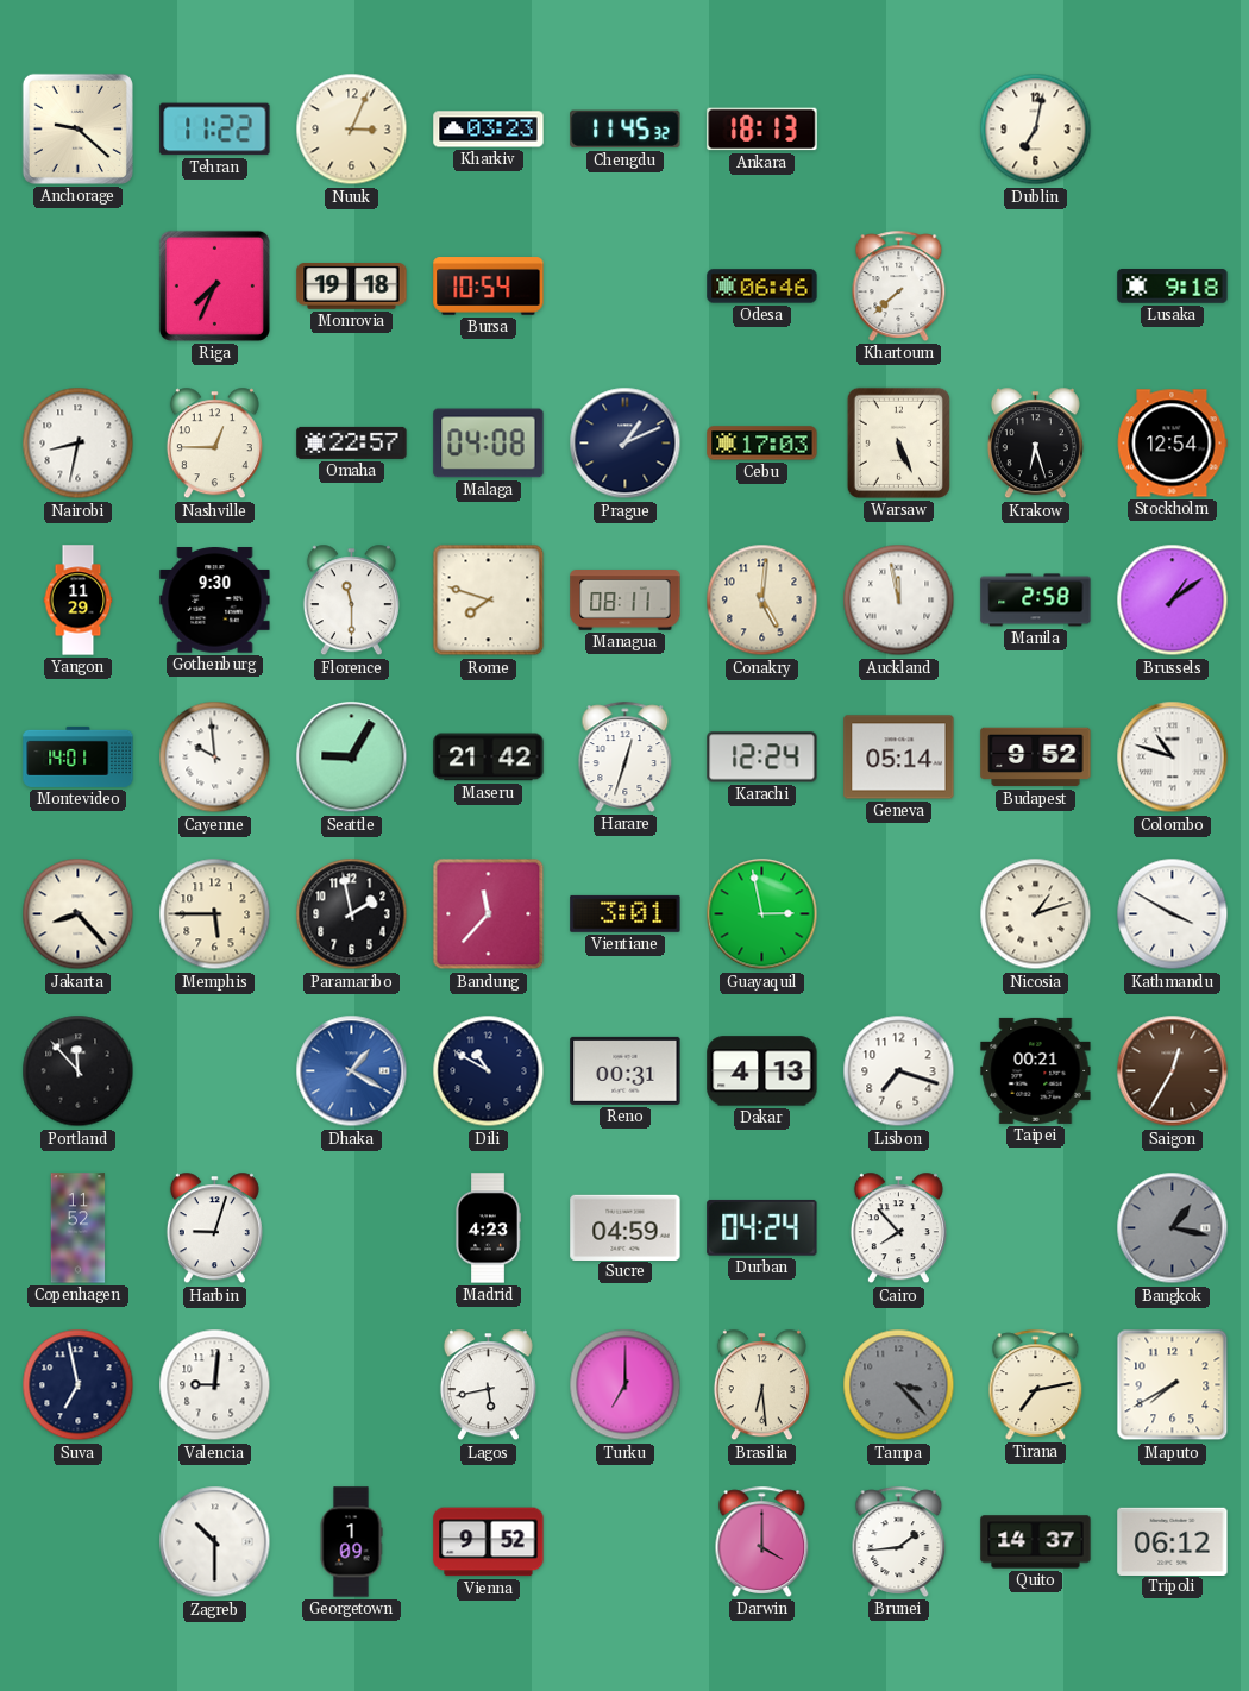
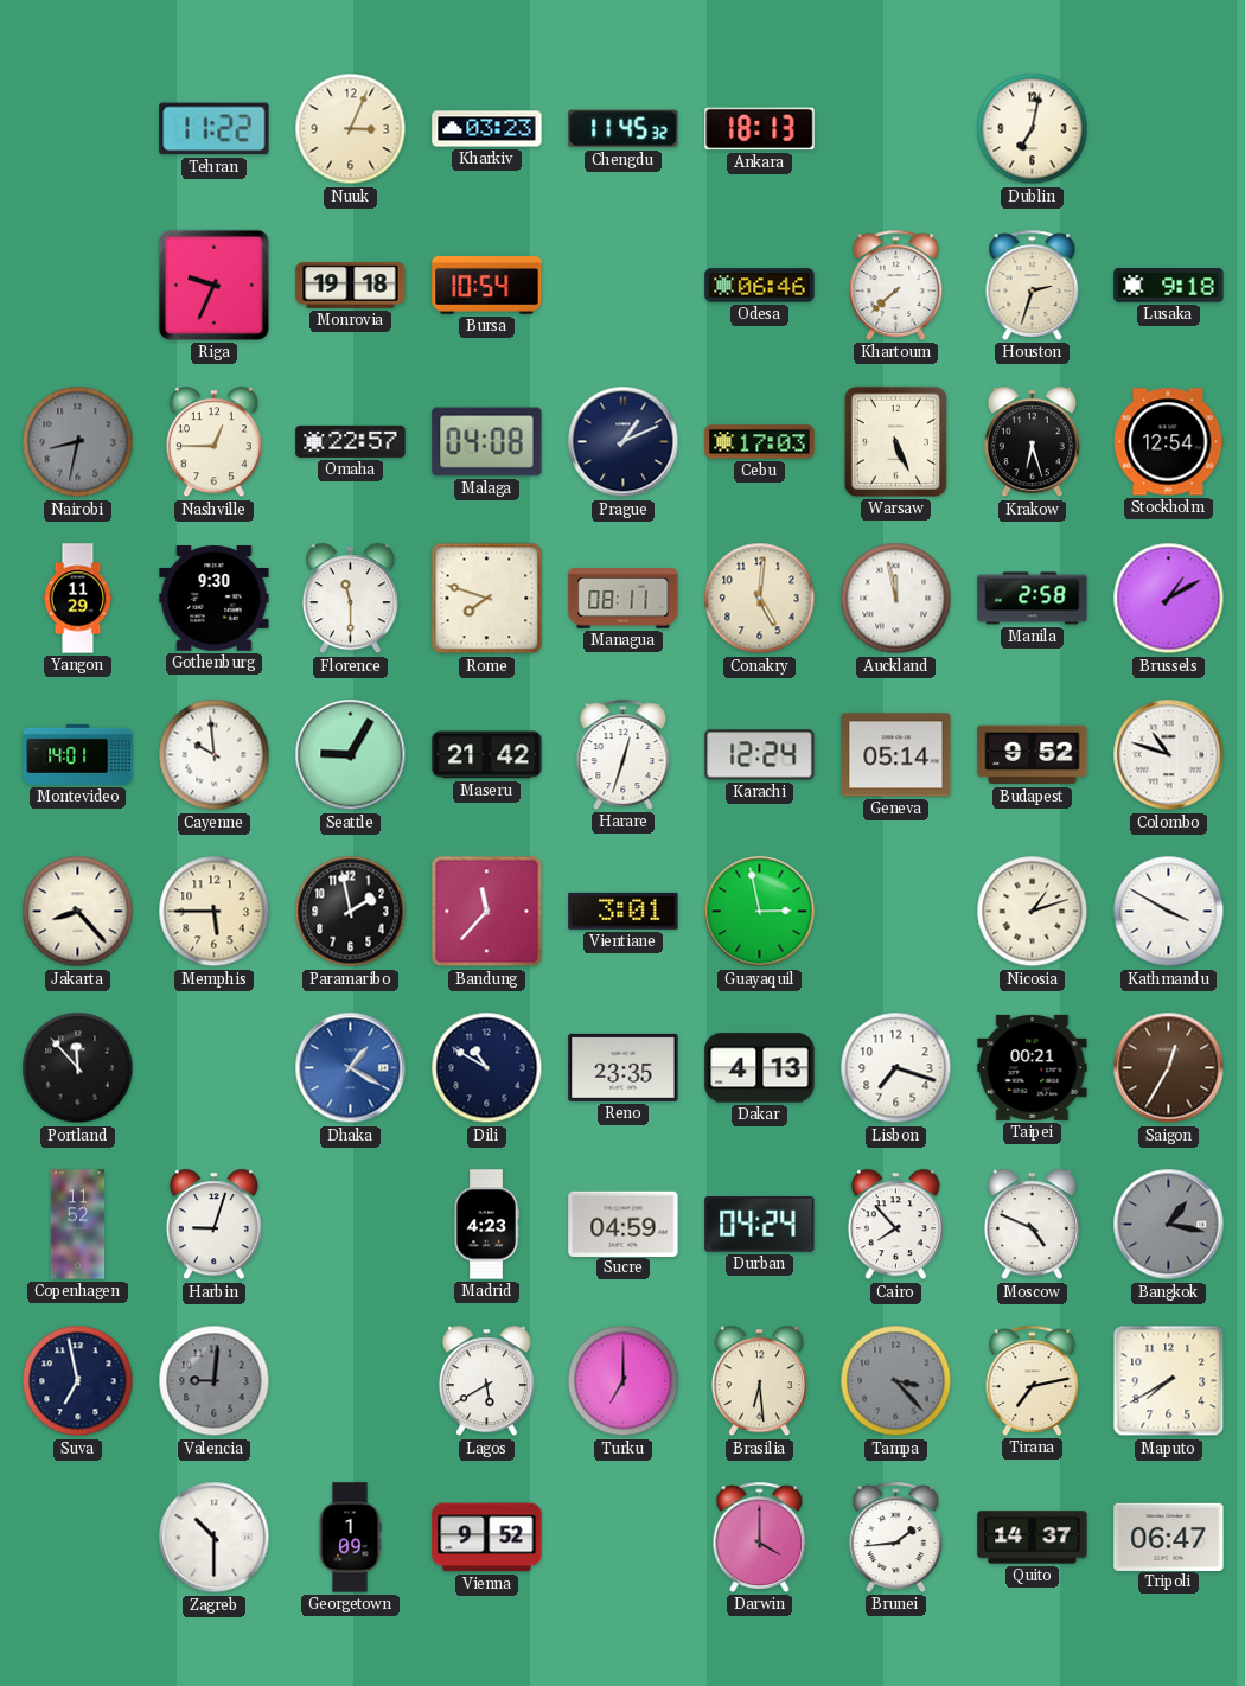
Anchorage: 9:22 -> none (77, 128)
Riga: 7:34 -> 9:34 (213, 285)
Houston: none -> 2:33 (1033, 285)
Nairobi dial: white -> grey (78, 442)
Brussels: 1:09 -> 1:10 (1169, 599)
Reno: 00:31 -> 23:35 (624, 1067)
Moscow: none -> 4:49 (1032, 1225)
Valencia dial: white -> grey (215, 1381)
Lagos: 5:43 -> 5:40 (486, 1381)
Tripoli: 06:12 -> 06:47 (1169, 1537)
